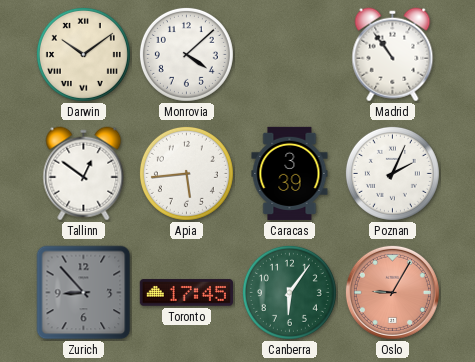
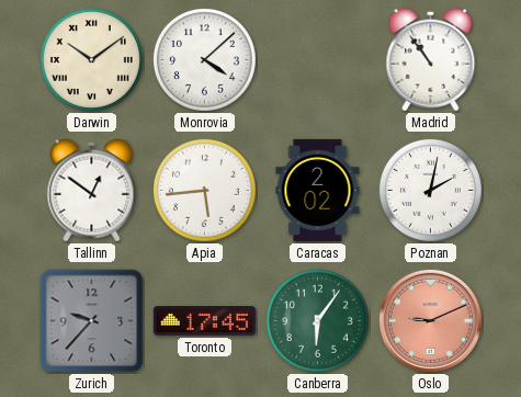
Caracas: 3:39 -> 2:02 (318, 190)
Poznan: 2:04 -> 2:02 (430, 190)
Zurich: 8:53 -> 9:37 (92, 321)
Oslo: 9:05 -> 9:11 (430, 320)
